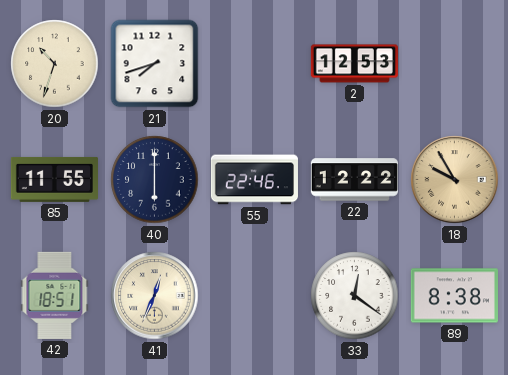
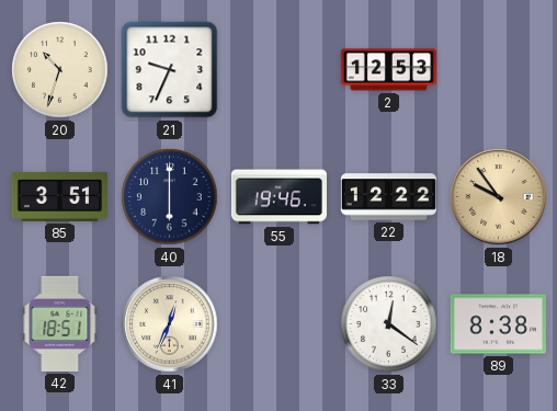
21: 7:42 -> 9:34 (170, 70)
85: 11:55 -> 3:51 (59, 196)
55: 22:46 -> 19:46 (278, 197)
18: 9:55 -> 9:54 (499, 197)
